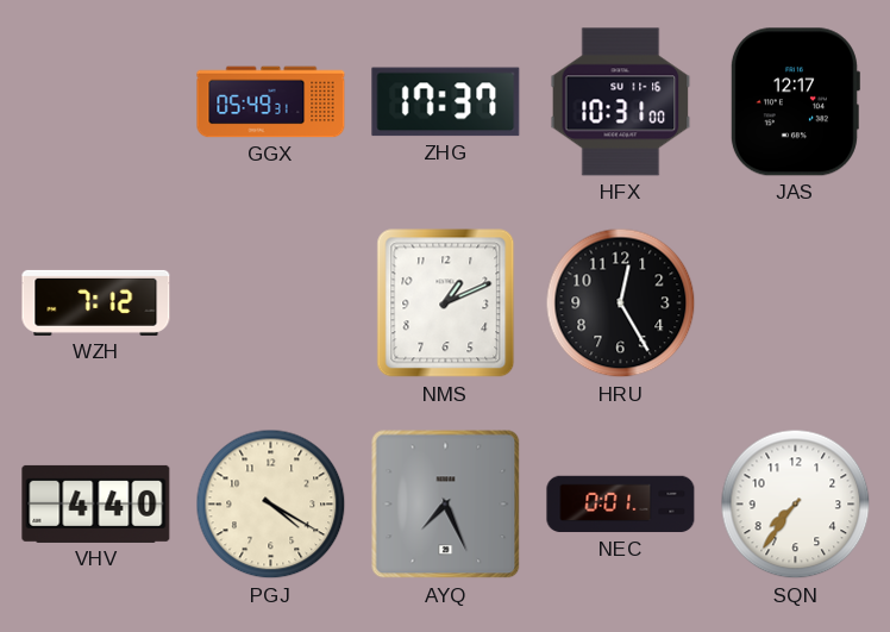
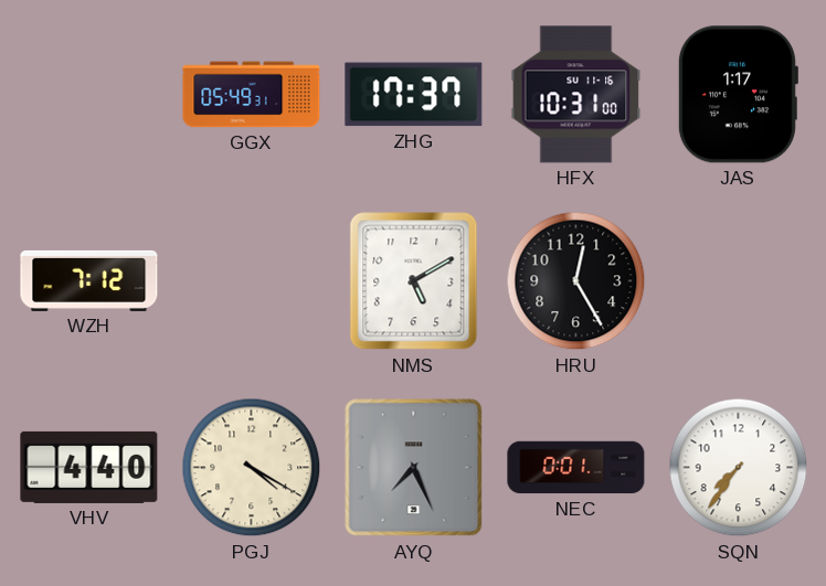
JAS: 12:17 -> 1:17 (738, 95)
NMS: 1:11 -> 5:10 (414, 281)
